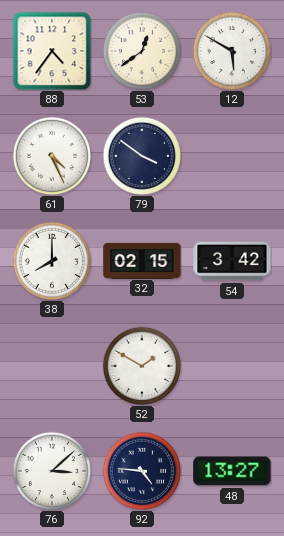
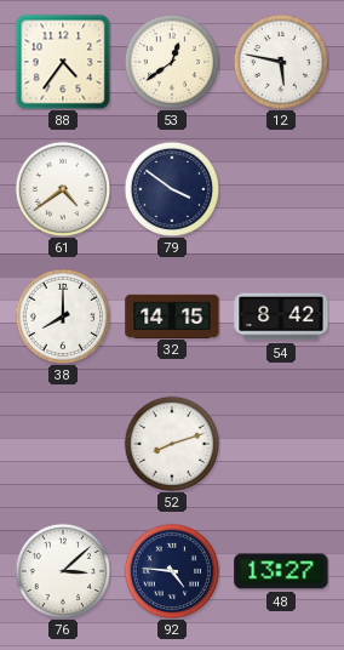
12: 5:50 -> 5:47 (280, 61)
61: 4:26 -> 4:39 (62, 188)
32: 02:15 -> 14:15 (172, 315)
54: 3:42 -> 8:42 (281, 317)
52: 1:50 -> 8:12 (171, 443)
